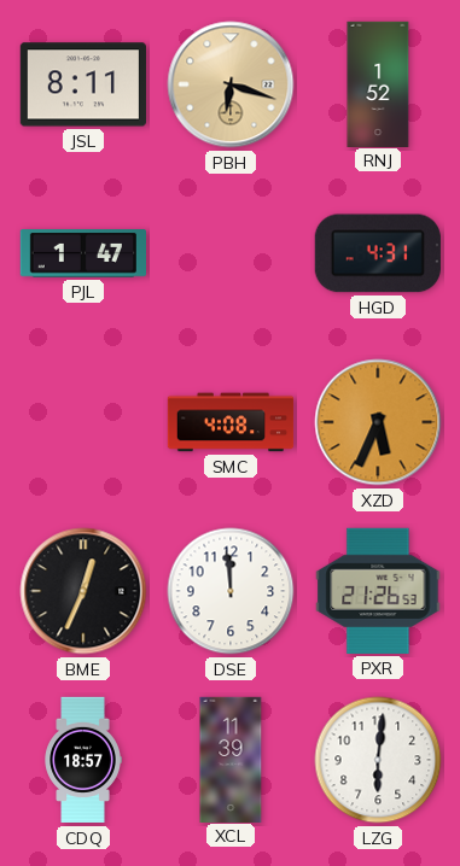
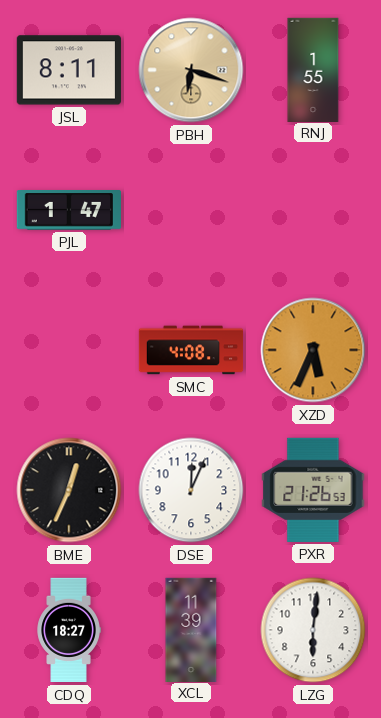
RNJ: 1:52 -> 1:55 (313, 69)
HGD: 4:31 -> none (378, 253)
DSE: 11:59 -> 12:04 (191, 490)
CDQ: 18:57 -> 18:27 (69, 630)
